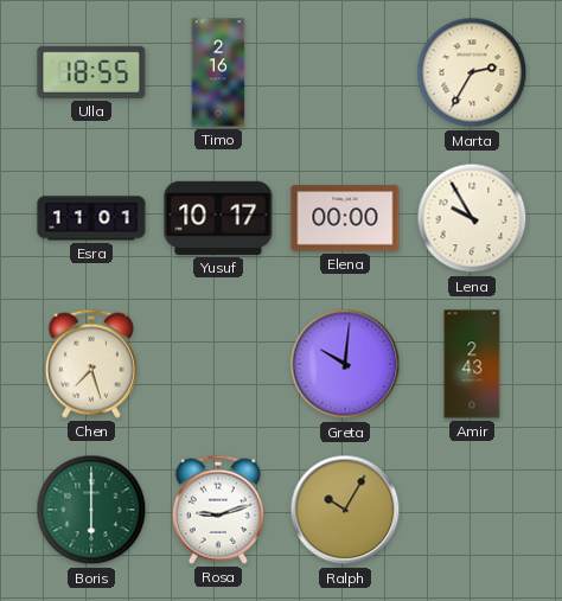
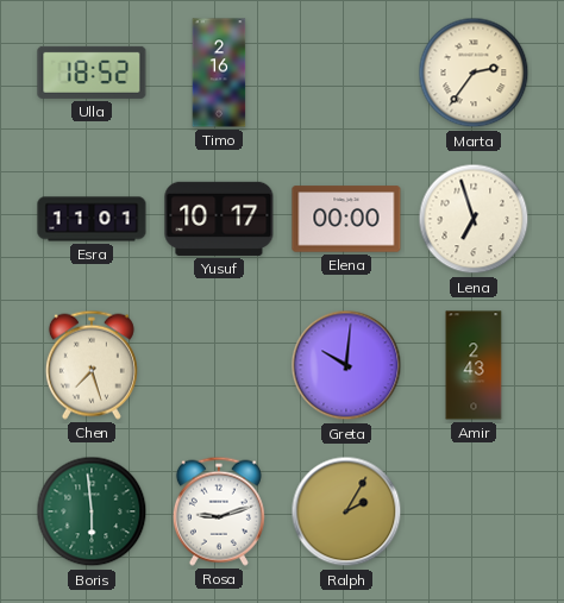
Ulla: 18:55 -> 18:52 (92, 73)
Marta: 2:35 -> 2:36 (474, 73)
Lena: 9:55 -> 6:57 (474, 219)
Boris: 6:00 -> 5:59 (92, 511)
Ralph: 10:05 -> 2:05 (346, 511)
